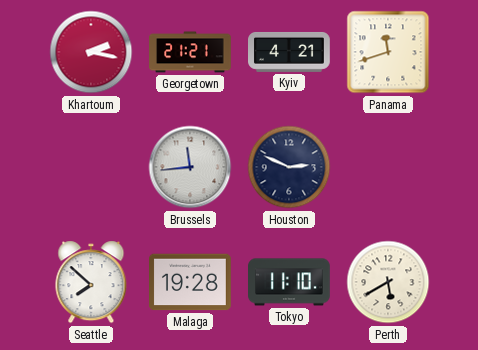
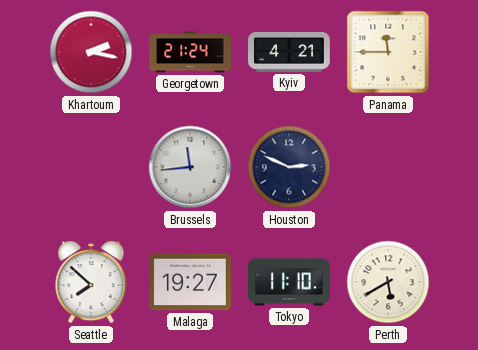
Georgetown: 21:21 -> 21:24 (190, 52)
Panama: 11:42 -> 11:45 (388, 52)
Malaga: 19:28 -> 19:27 (191, 282)
